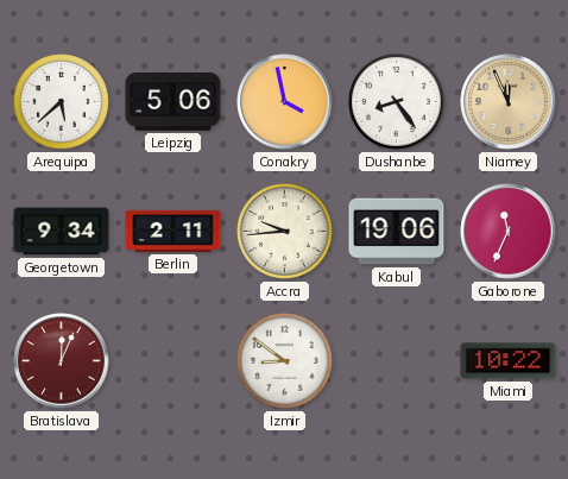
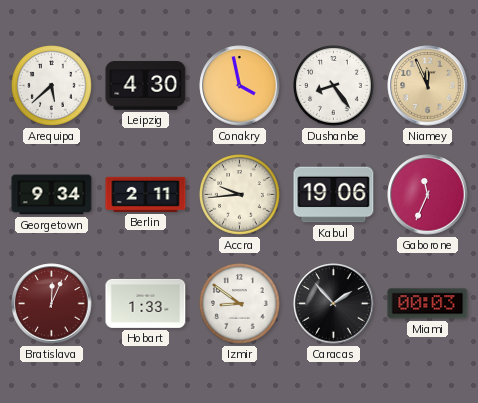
Leipzig: 5:06 -> 4:30 (146, 86)
Hobart: none -> 1:33 (146, 303)
Caracas: none -> 1:53 (334, 304)
Miami: 10:22 -> 00:03 (428, 304)
